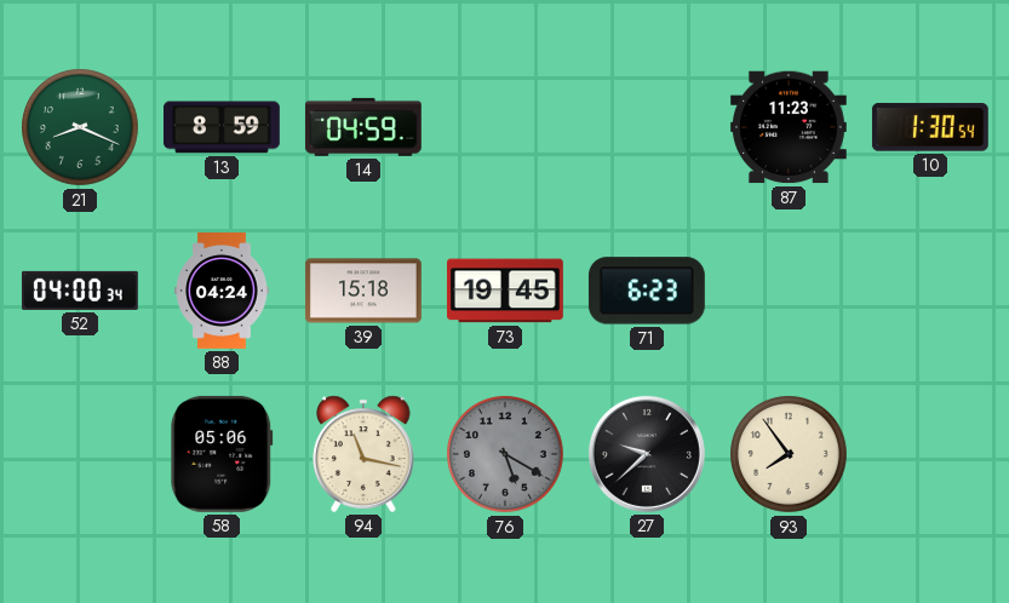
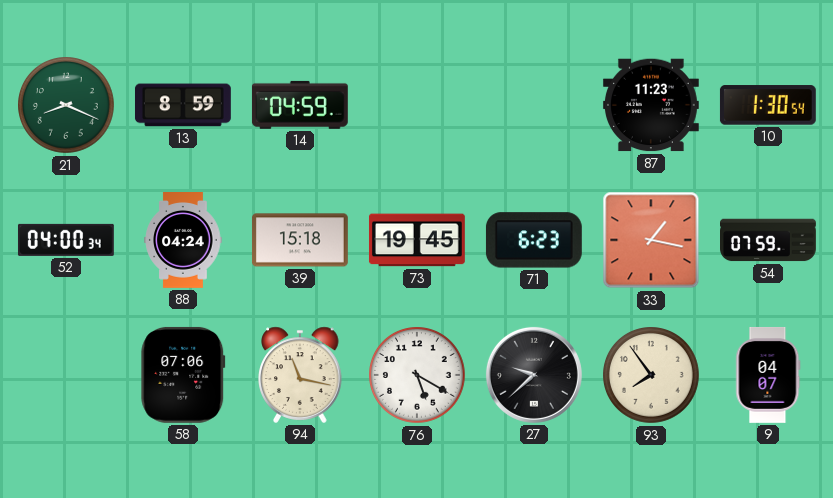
33: none -> 1:17 (651, 240)
54: none -> 07:59 (769, 240)
58: 05:06 -> 07:06 (183, 375)
76 dial: grey -> white (418, 376)
9: none -> 04:07 (768, 375)
